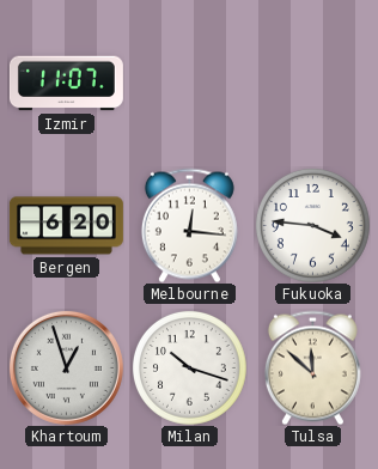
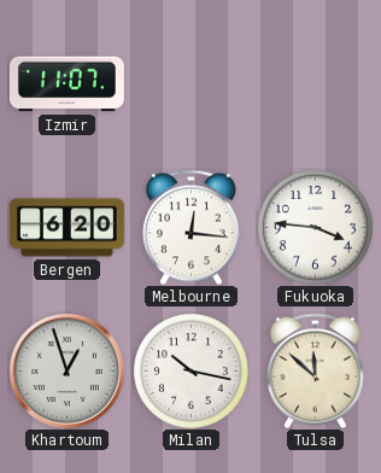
Milan: 10:18 -> 10:17 (190, 370)
